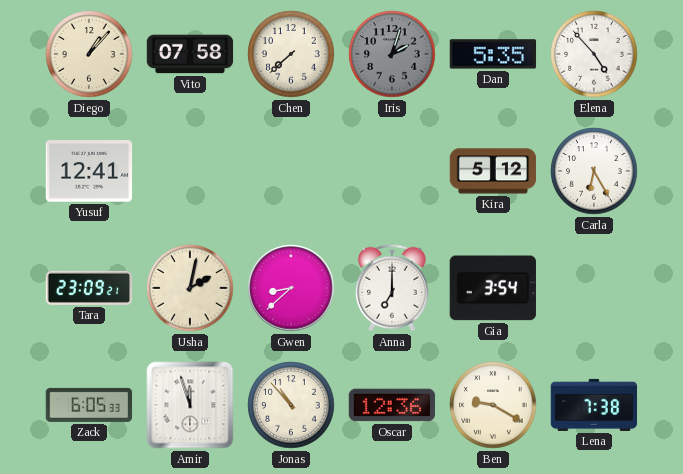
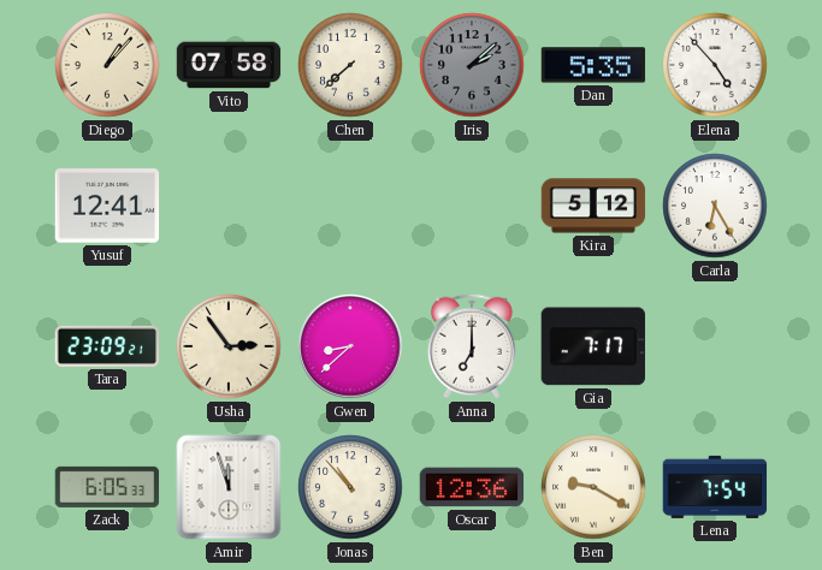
Iris: 2:03 -> 2:08 (472, 65)
Usha: 2:02 -> 2:54 (229, 346)
Gia: 3:54 -> 7:17 (593, 346)
Lena: 7:38 -> 7:54 (715, 487)
